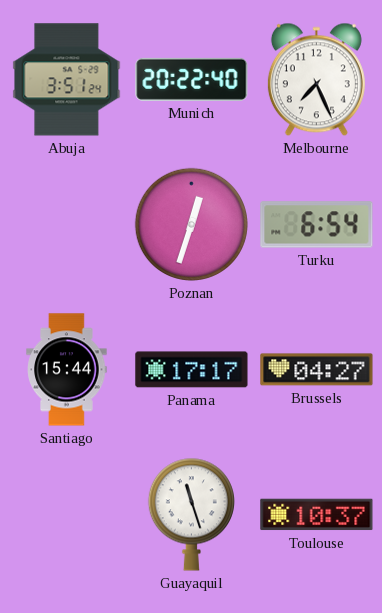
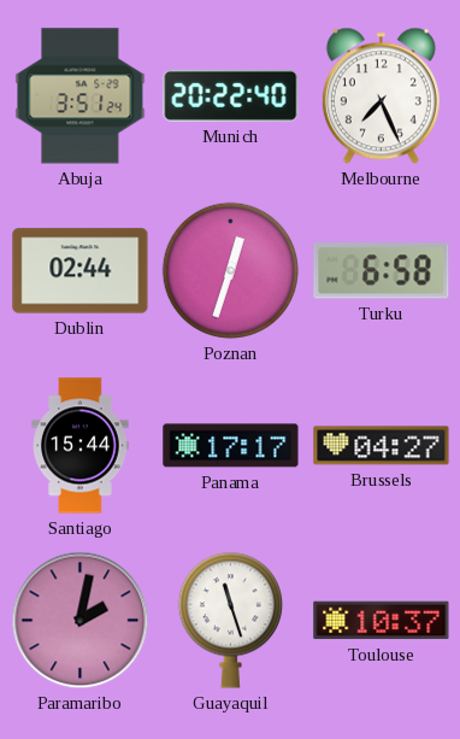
Dublin: none -> 02:44 (81, 271)
Turku: 6:54 -> 6:58 (382, 271)
Paramaribo: none -> 2:02 (81, 621)
